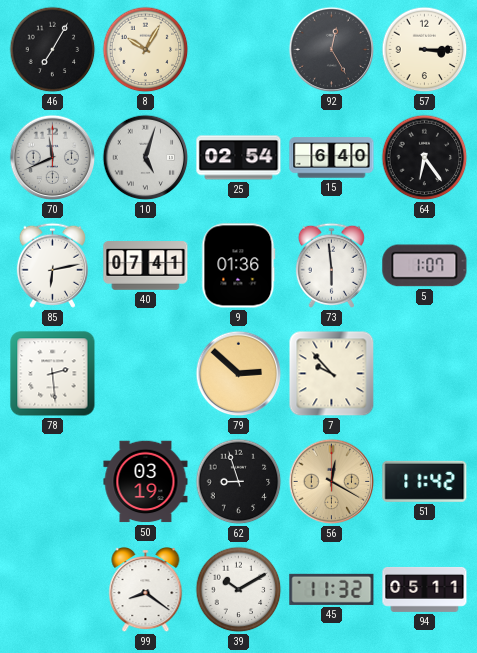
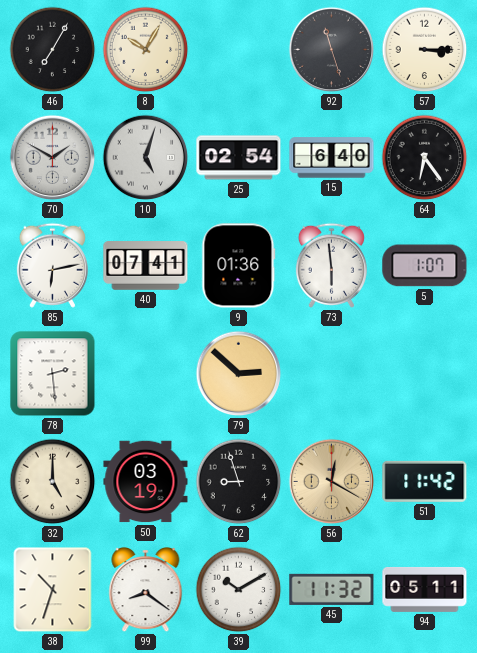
92: 12:25 -> 11:27 (332, 50)
70: 11:41 -> 1:50 (53, 158)
7: 9:53 -> none (332, 374)
32: none -> 5:00 (53, 482)
38: none -> 10:33 (53, 590)
